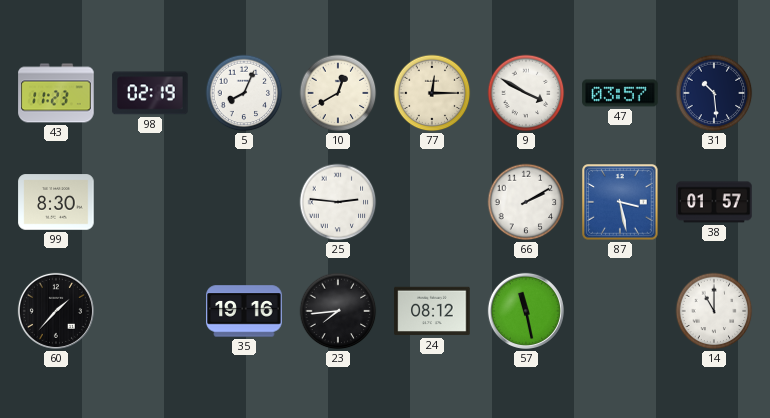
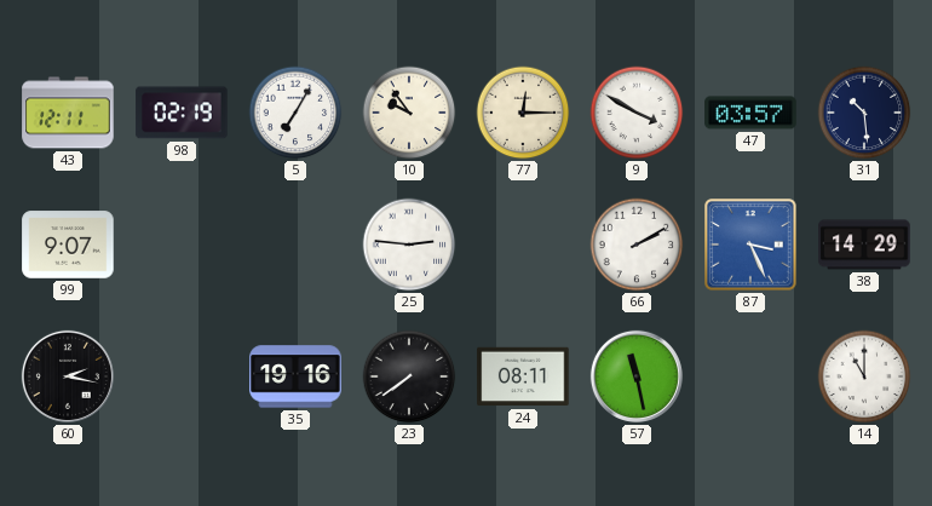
43: 11:23 -> 12:11 (68, 113)
5: 8:04 -> 7:05 (295, 113)
10: 12:40 -> 9:54 (409, 113)
99: 8:30 -> 9:07 (68, 245)
87: 3:28 -> 3:26 (750, 245)
38: 01:57 -> 14:29 (864, 245)
60: 1:37 -> 2:17 (68, 376)
23: 7:44 -> 7:39 (409, 376)
24: 08:12 -> 08:11 (523, 376)
